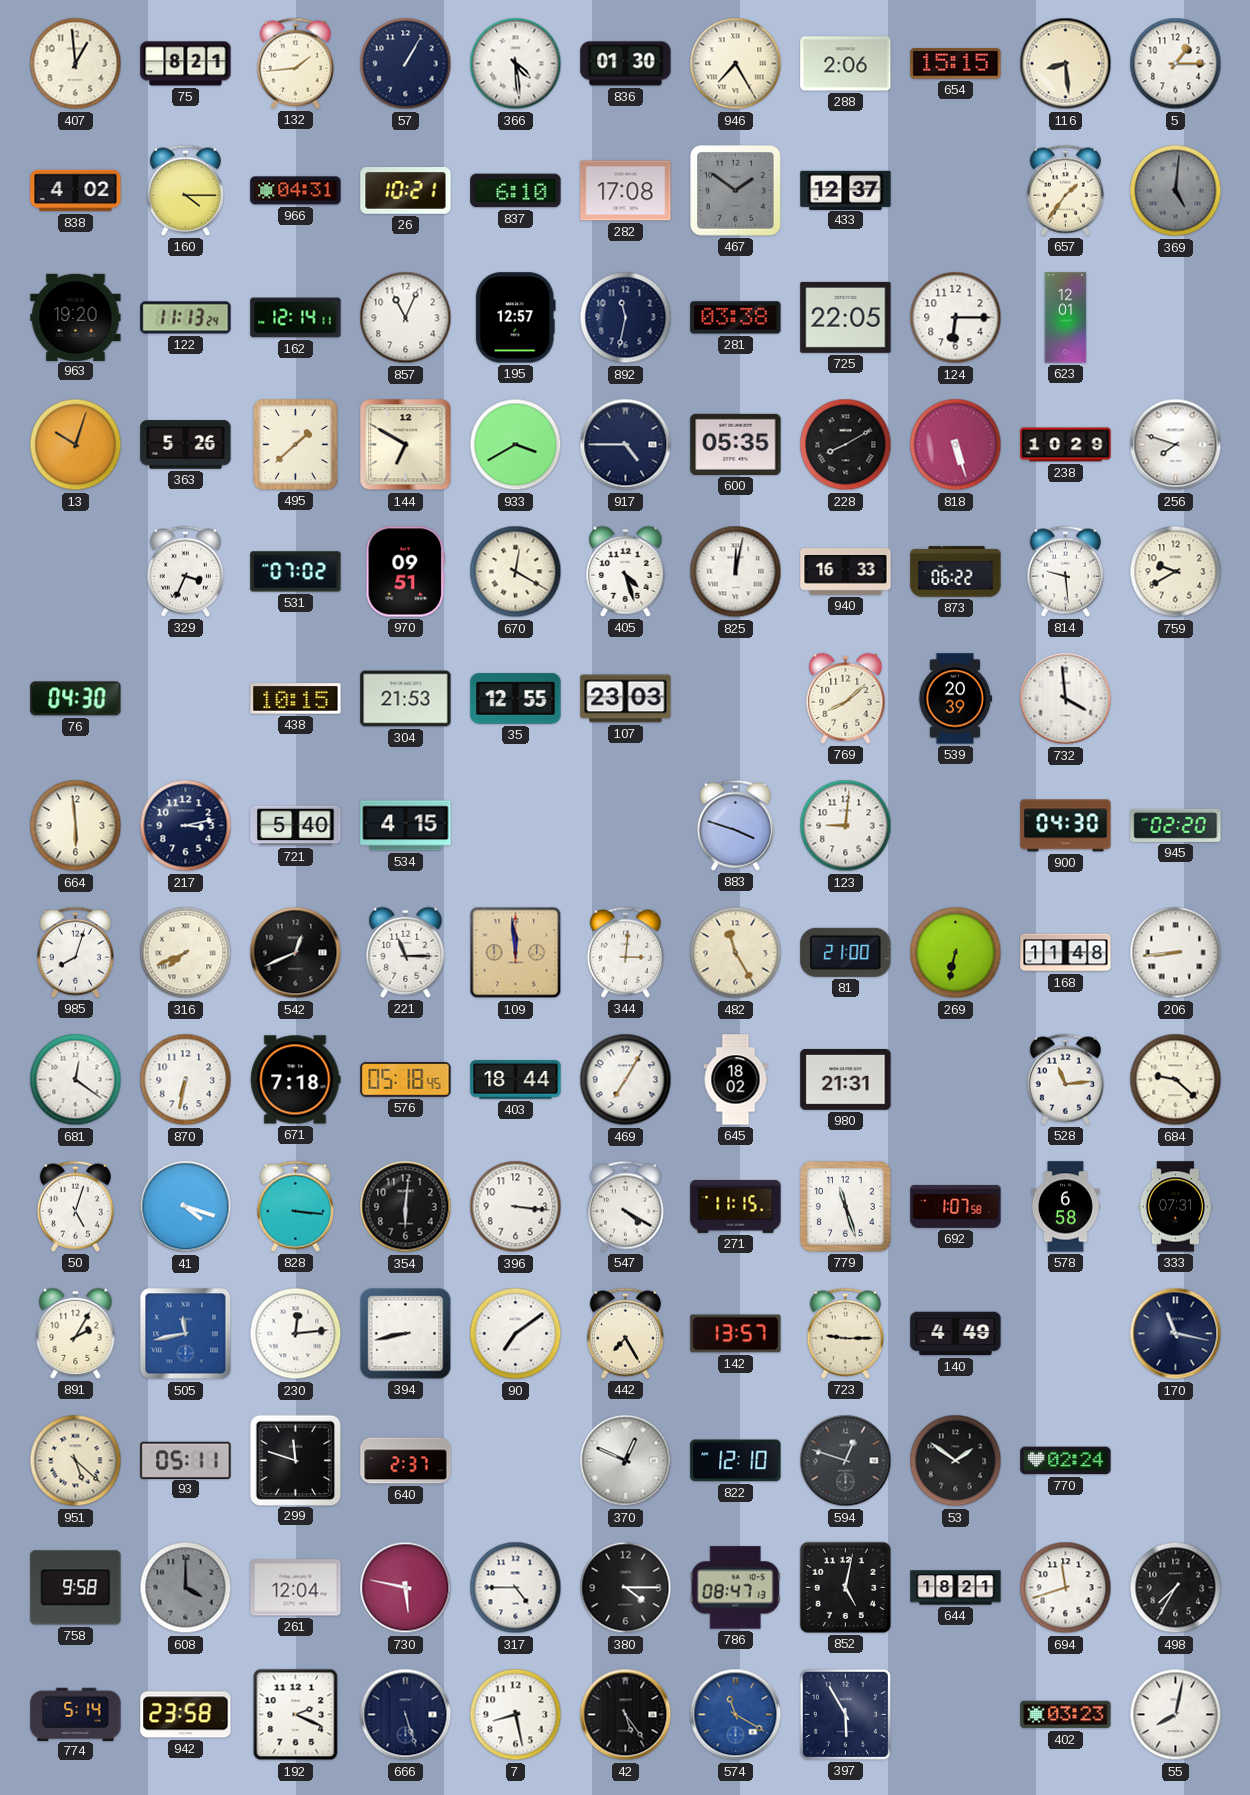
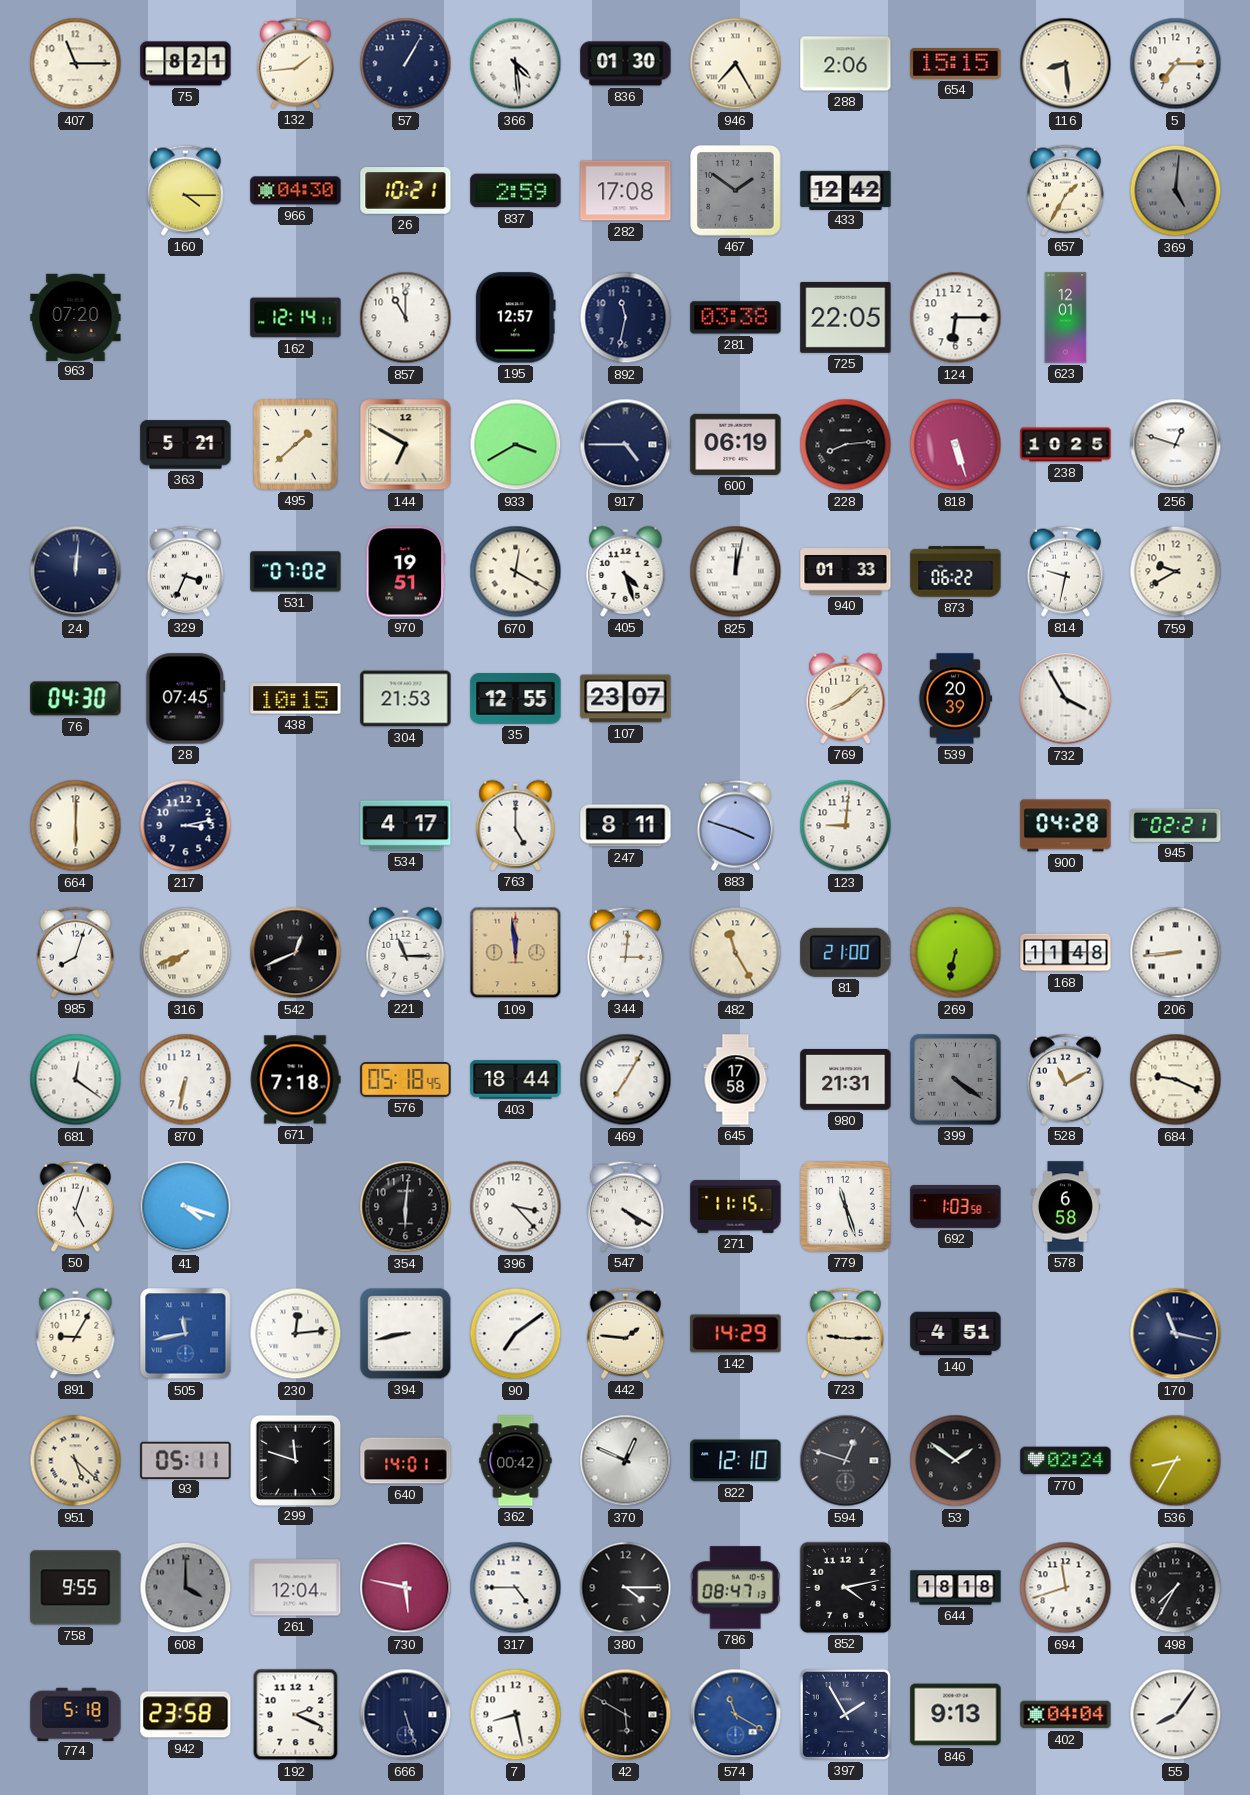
407: 12:59 -> 11:15 (76, 64)
5: 1:15 -> 7:15 (1176, 64)
838: 4:02 -> none (76, 191)
966: 04:31 -> 04:30 (296, 191)
837: 6:10 -> 2:59 (516, 191)
433: 12:37 -> 12:42 (846, 190)
657: 1:36 -> 1:35 (1065, 190)
963: 19:20 -> 07:20 (76, 317)
122: 11:13 -> none (186, 318)
857: 11:04 -> 11:00 (406, 318)
13: 10:03 -> none (76, 445)
363: 5:26 -> 5:21 (186, 445)
600: 05:35 -> 06:19 (736, 444)
228: 8:10 -> 8:14 (846, 445)
238: 10:29 -> 10:25 (1066, 445)
256: 7:48 -> 12:48 (1176, 445)
24: none -> 12:01 (76, 572)
970: 09:51 -> 19:51 (406, 572)
940: 16:33 -> 01:33 (846, 572)
814: 9:29 -> 9:32 (1065, 571)
28: none -> 07:45 (186, 699)
107: 23:03 -> 23:07 (626, 699)
732: 3:59 -> 3:55 (1066, 699)
664: 5:59 -> 6:00 (76, 826)
721: 5:40 -> none (296, 826)
534: 4:15 -> 4:17 (406, 826)
763: none -> 5:00 (516, 825)
247: none -> 8:11 (626, 826)
900: 04:30 -> 04:28 (1066, 826)
945: 02:20 -> 02:21 (1176, 825)
645: 18:02 -> 17:58 (736, 1080)
399: none -> 4:21 (956, 1080)
528: 11:14 -> 11:10 (1065, 1079)
684: 9:22 -> 9:19 (1176, 1080)
828: 3:16 -> none (295, 1206)
396: 3:16 -> 3:23 (516, 1207)
692: 1:07 -> 1:03 (956, 1206)
333: 07:31 -> none (1175, 1207)
891: 2:05 -> 9:05 (76, 1333)
442: 7:25 -> 1:46 (625, 1333)
142: 13:57 -> 14:29 (736, 1334)
140: 4:49 -> 4:51 (956, 1334)
640: 2:37 -> 14:01 (406, 1461)
362: none -> 00:42 (516, 1461)
536: none -> 8:35 (1176, 1461)
758: 9:58 -> 9:55 (76, 1588)
852: 5:02 -> 4:13 (845, 1587)
644: 18:21 -> 18:18 (956, 1588)
774: 5:14 -> 5:18 (76, 1714)
42: 5:24 -> 5:50 (626, 1715)
397: 5:55 -> 1:55 (845, 1714)
846: none -> 9:13 (956, 1715)
402: 03:23 -> 04:04 (1066, 1715)
55: 8:02 -> 8:06 (1176, 1715)
